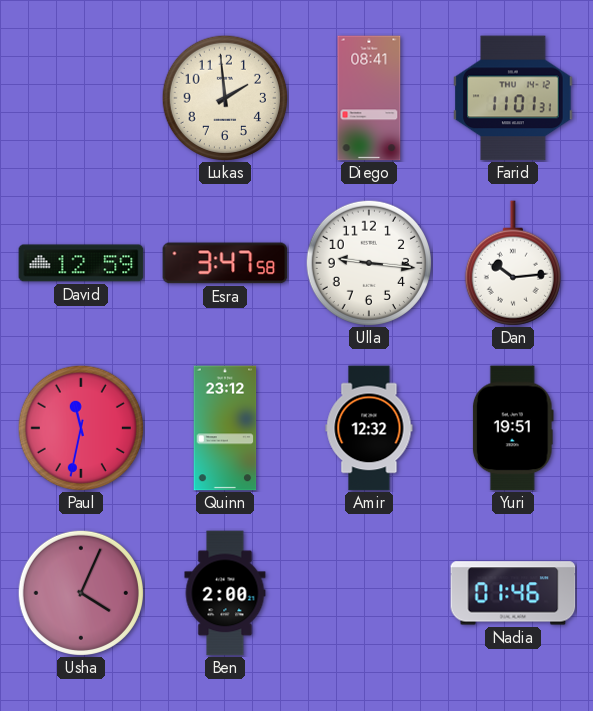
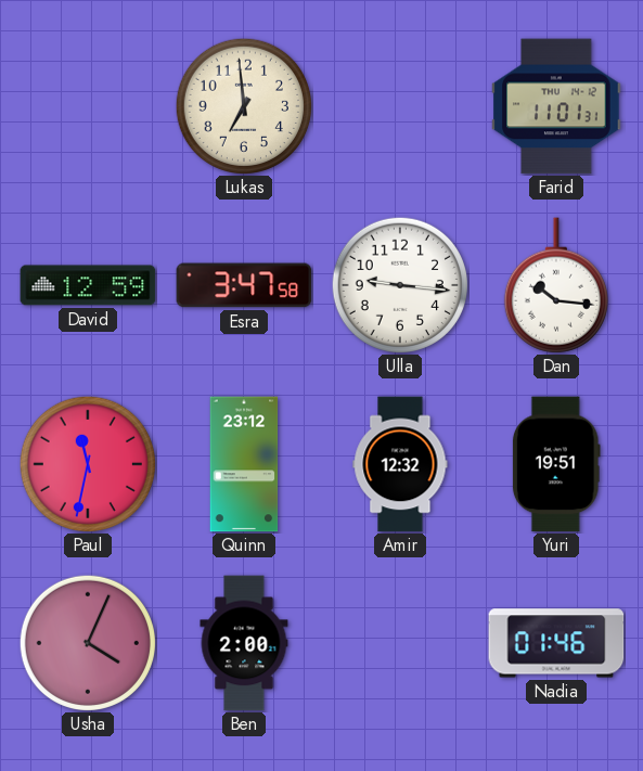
Lukas: 1:59 -> 6:59 (243, 105)
Diego: 08:41 -> none (369, 98)
Dan: 10:14 -> 10:16 (556, 285)
